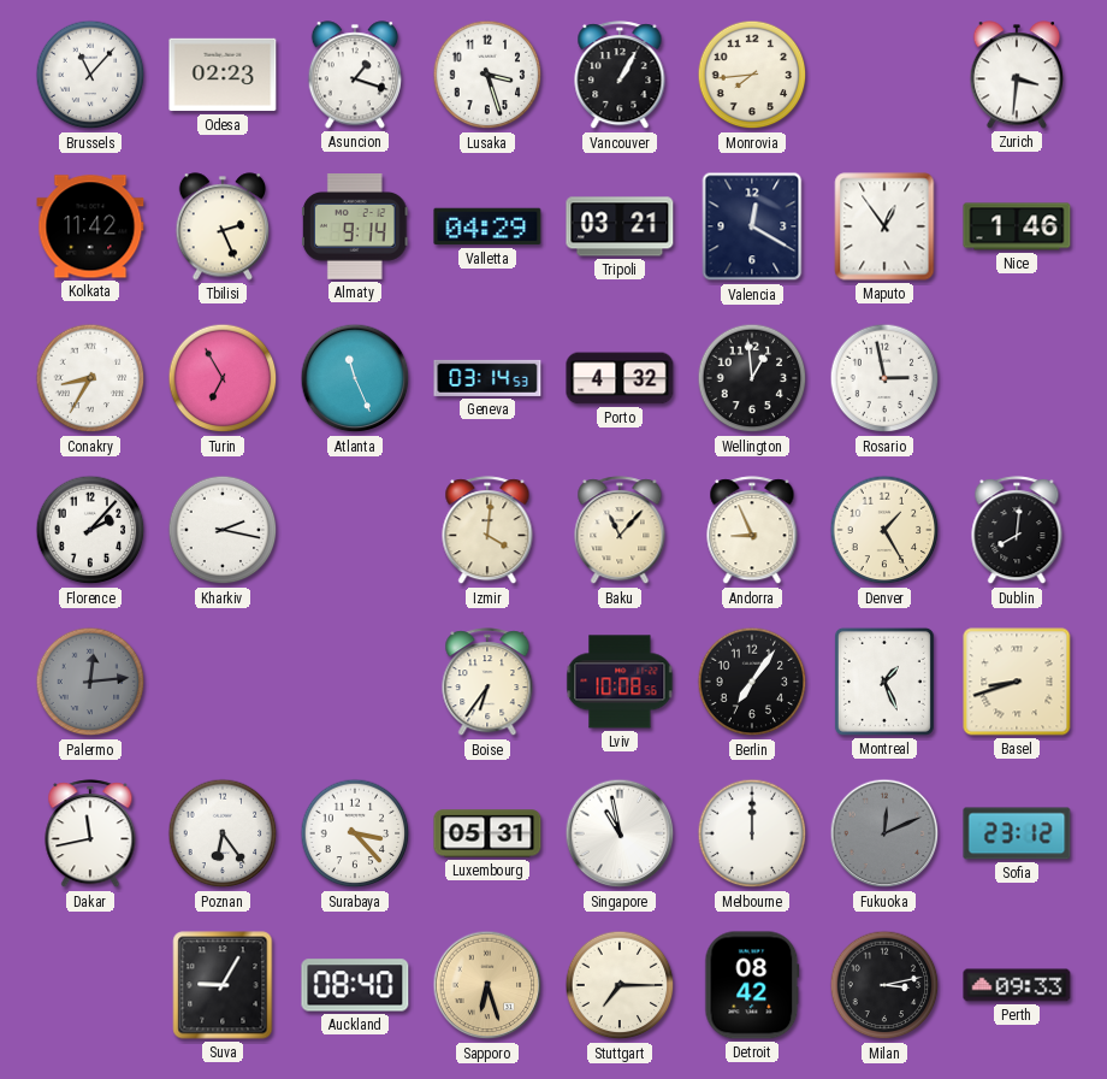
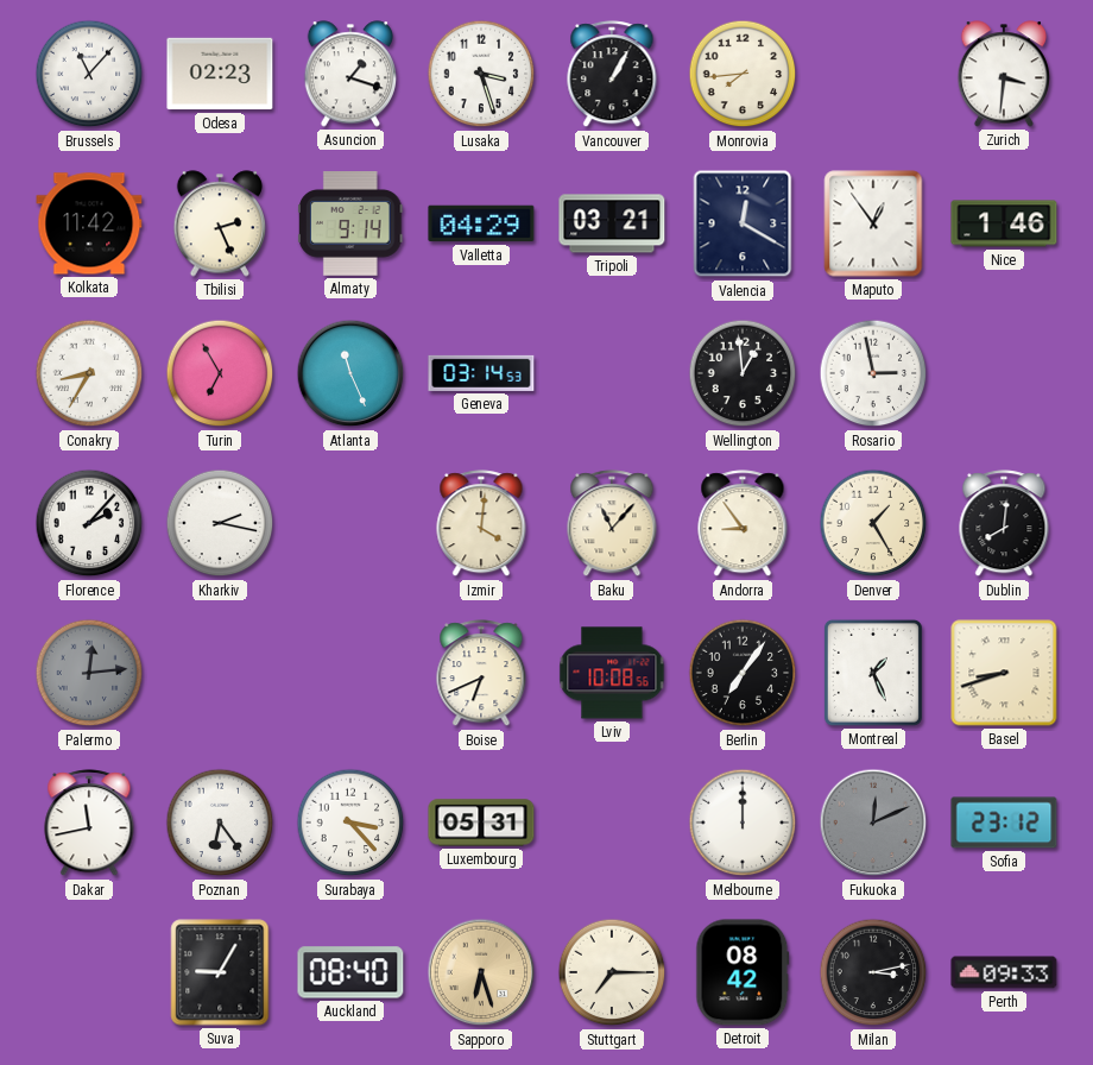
Porto: 4:32 -> none (620, 378)
Andorra: 8:56 -> 8:54 (743, 524)
Boise: 6:36 -> 6:41 (481, 674)
Singapore: 10:58 -> none (620, 833)
